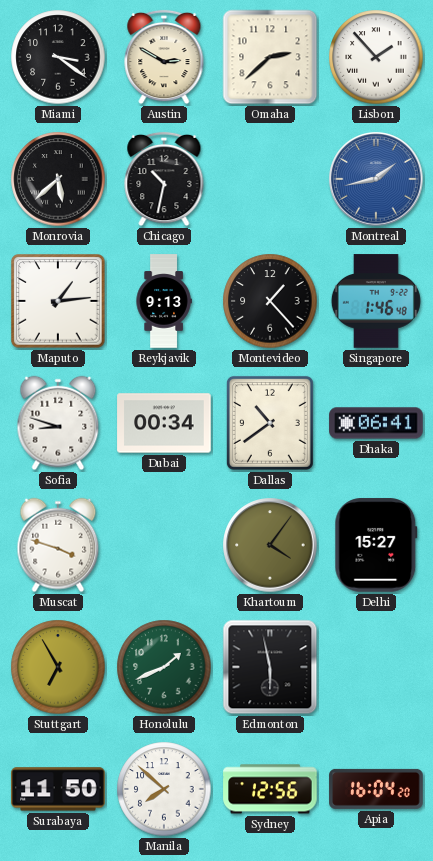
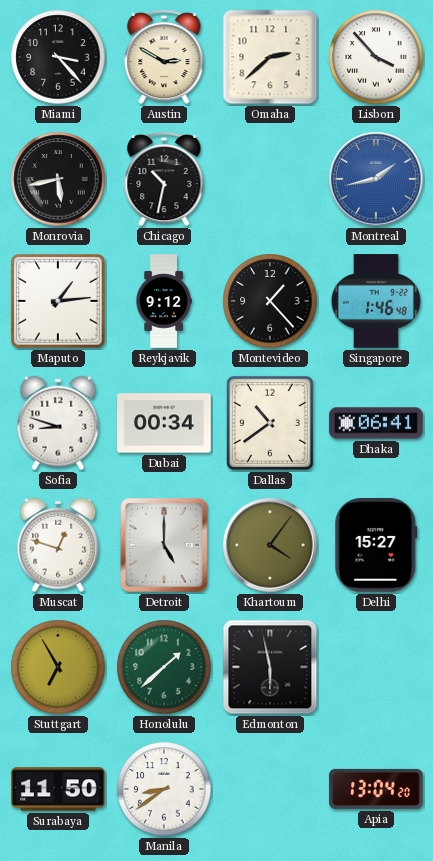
Miami: 3:21 -> 3:23 (58, 57)
Lisbon: 1:53 -> 3:53 (376, 57)
Monrovia: 5:38 -> 5:43 (58, 179)
Reykjavik: 9:13 -> 9:12 (164, 301)
Muscat: 3:48 -> 12:48 (58, 545)
Detroit: none -> 5:00 (164, 545)
Honolulu: 1:41 -> 1:38 (164, 667)
Manila: 7:52 -> 8:39 (164, 789)
Sydney: 12:56 -> none (270, 789)
Apia: 16:04 -> 13:04 (376, 789)
